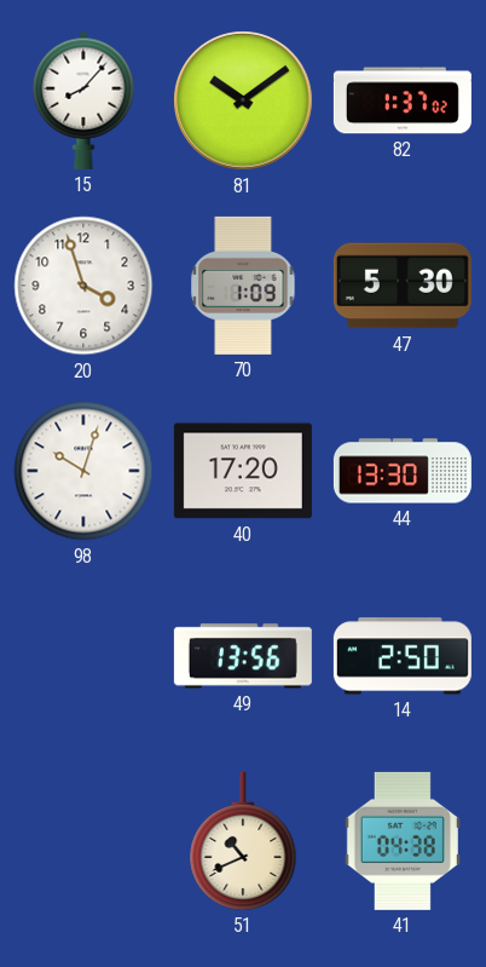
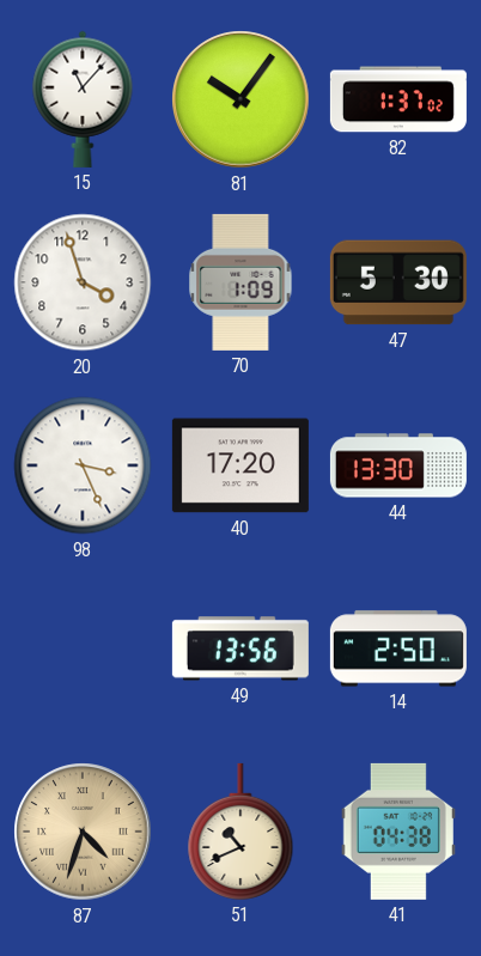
15: 8:07 -> 11:07 (83, 99)
81: 10:09 -> 10:06 (240, 99)
98: 10:03 -> 3:26 (83, 465)
87: none -> 4:33 (83, 832)
